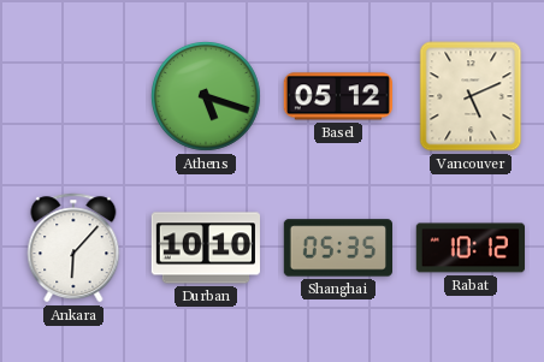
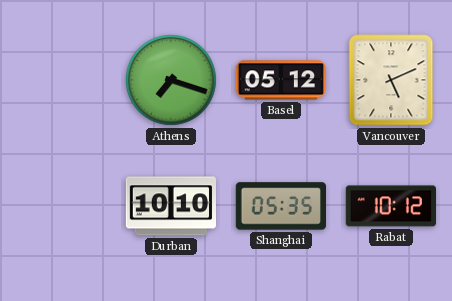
Athens: 5:18 -> 7:18 (172, 81)
Ankara: 6:07 -> none (73, 248)
